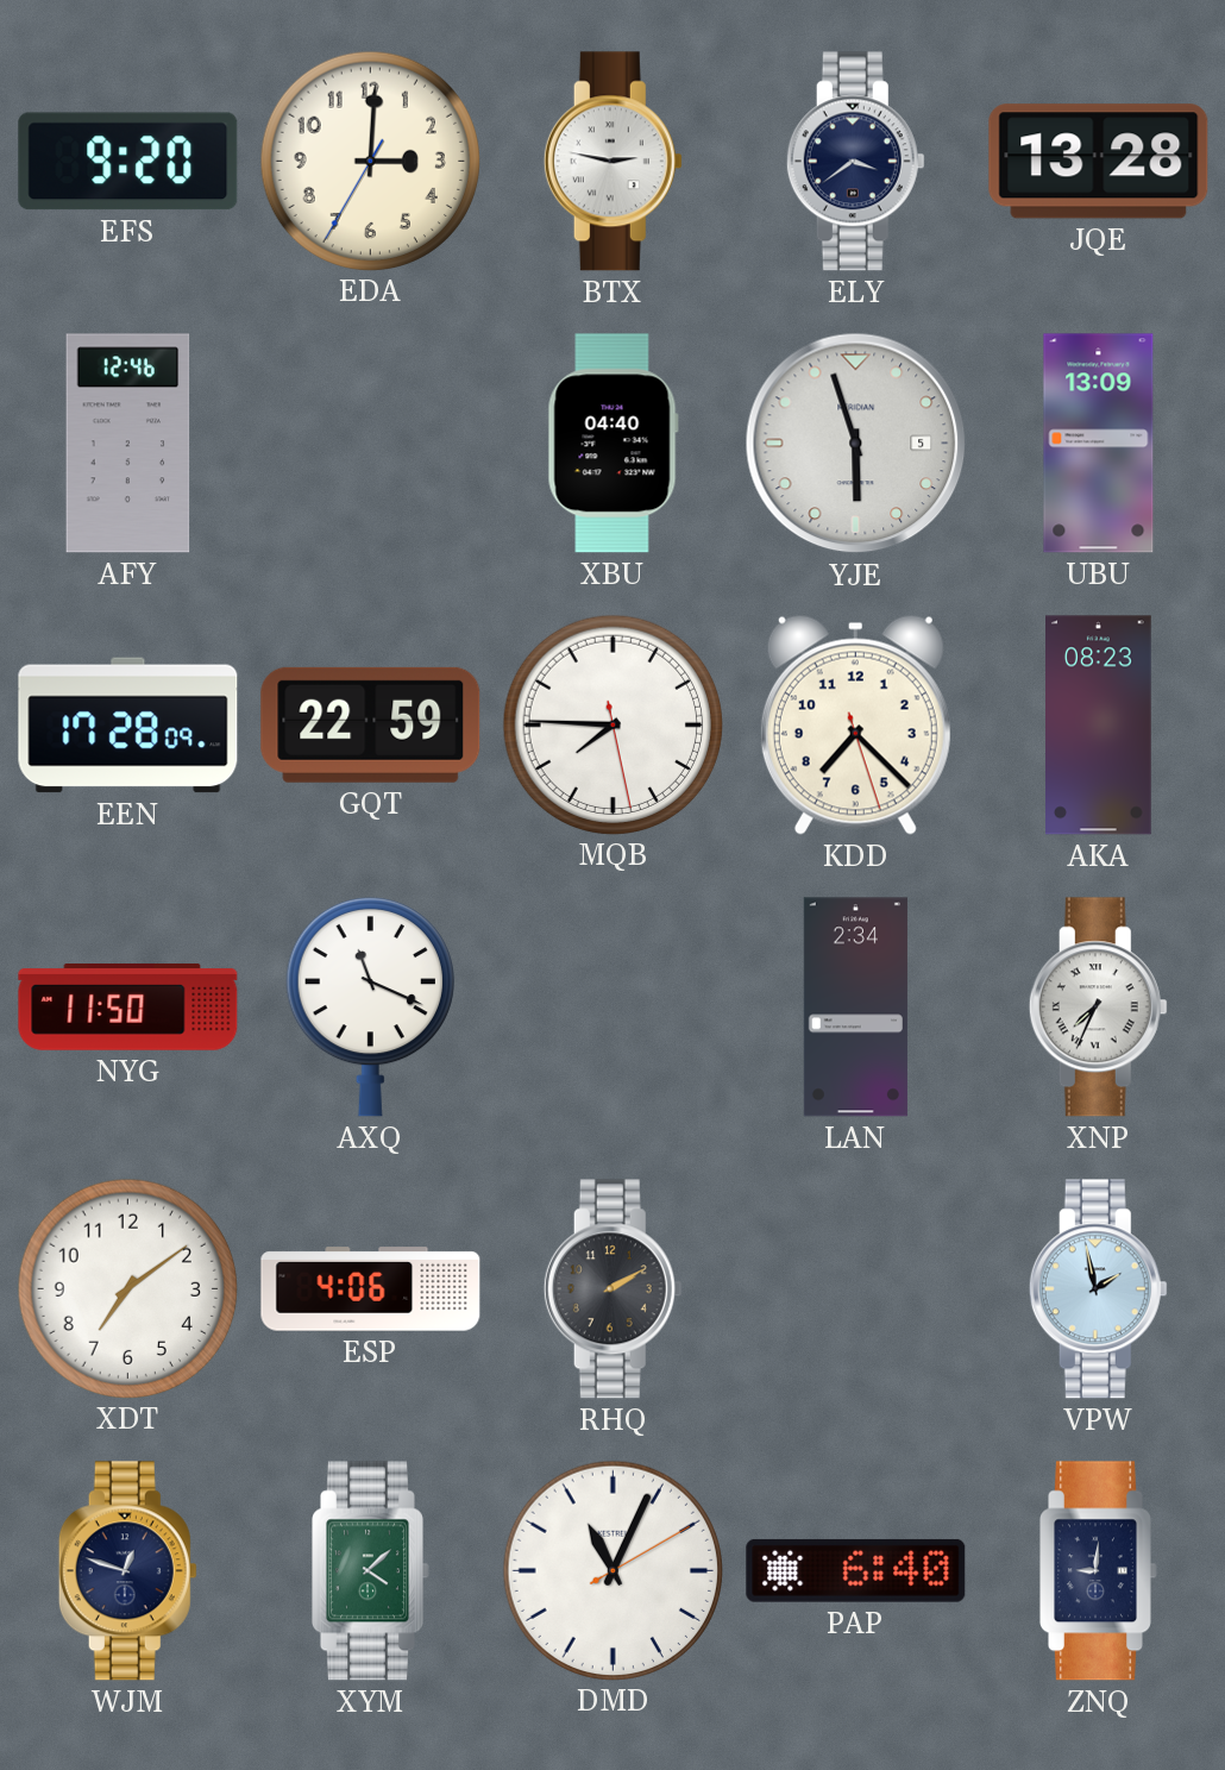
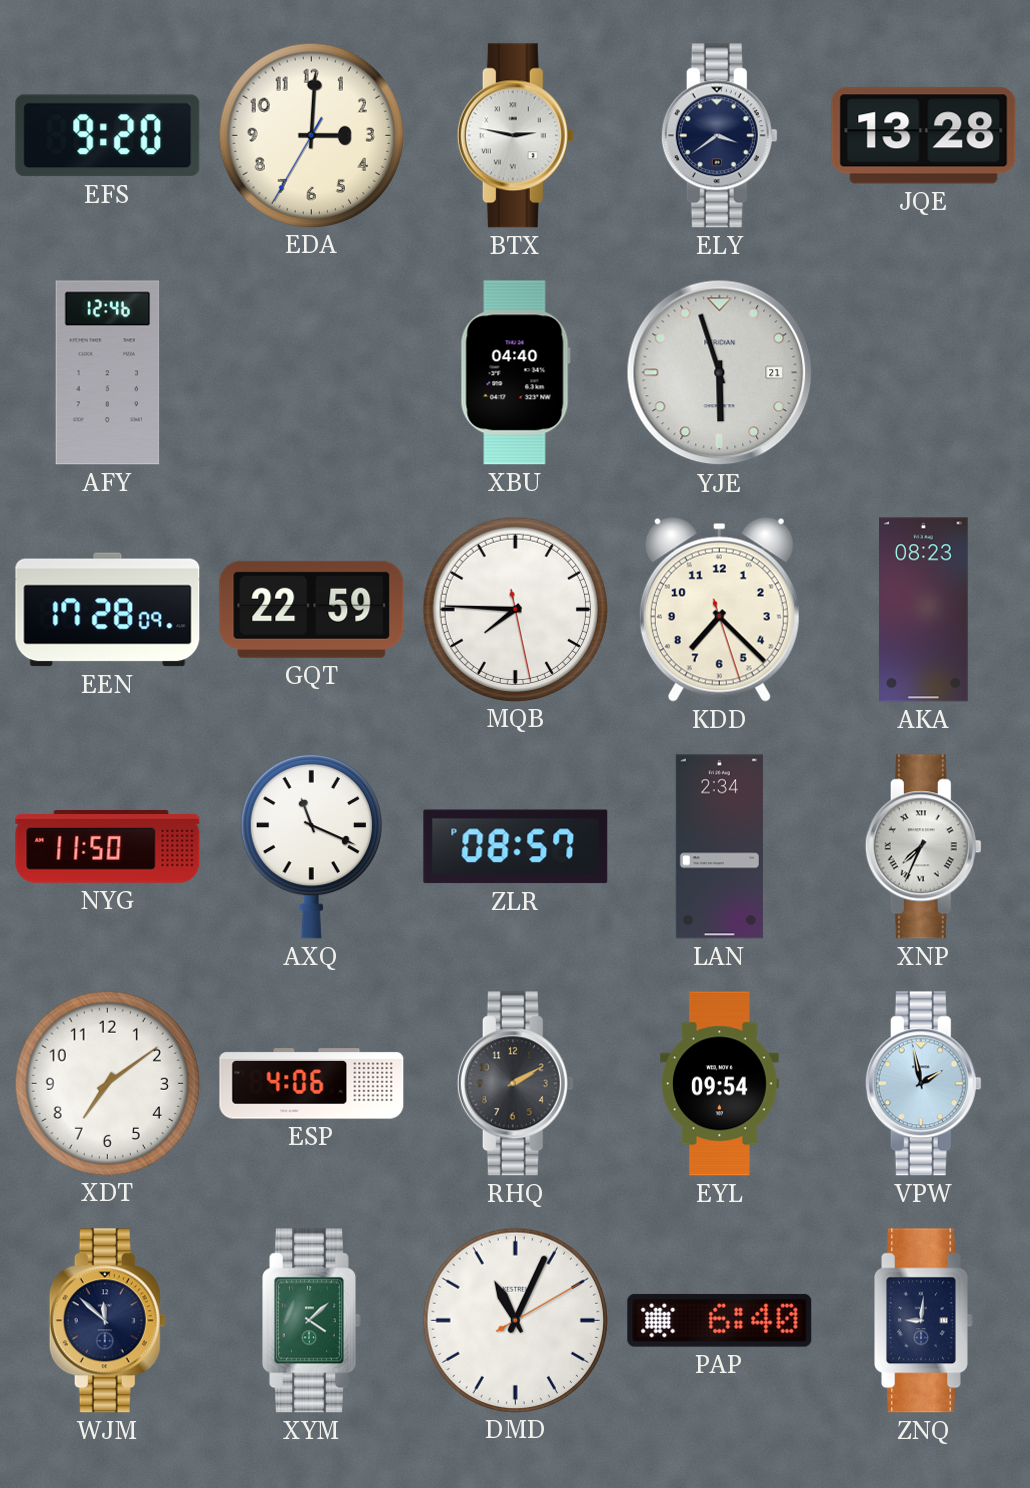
YJE date: 5 -> 21 (720, 373)
UBU: 13:09 -> none (1099, 444)
ZLR: none -> 08:57 (516, 847)
EYL: none -> 09:54 (719, 1084)
WJM: 12:48 -> 11:52 (107, 1321)
